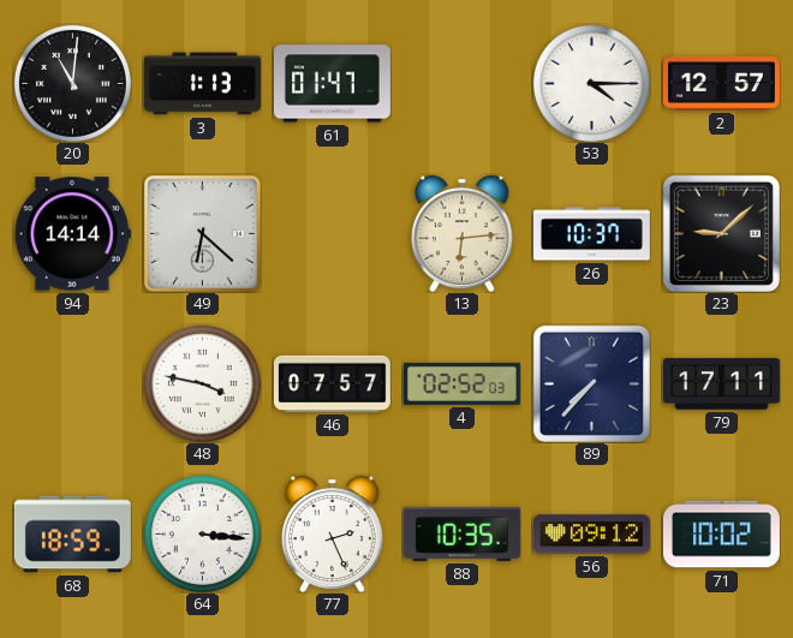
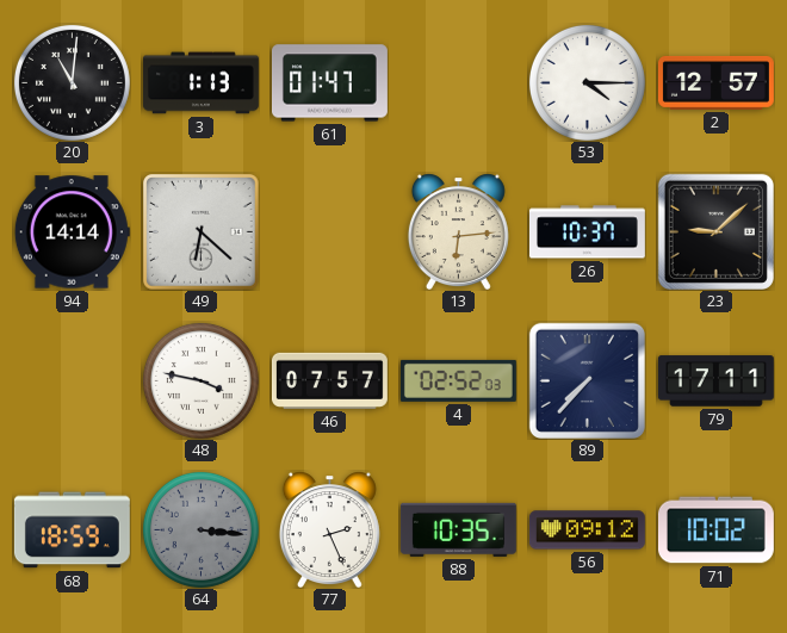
64 dial: white -> grey (200, 529)
